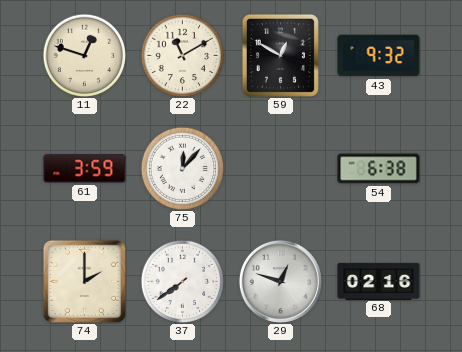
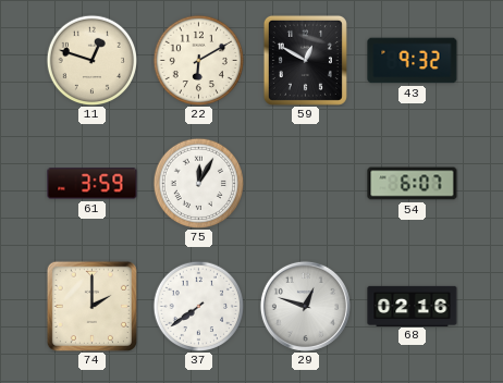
22: 11:10 -> 6:10 (198, 60)
75: 12:07 -> 12:05 (198, 183)
54: 6:38 -> 6:07 (413, 184)
